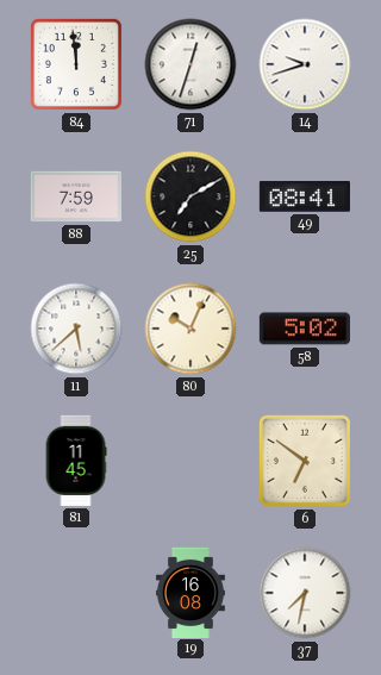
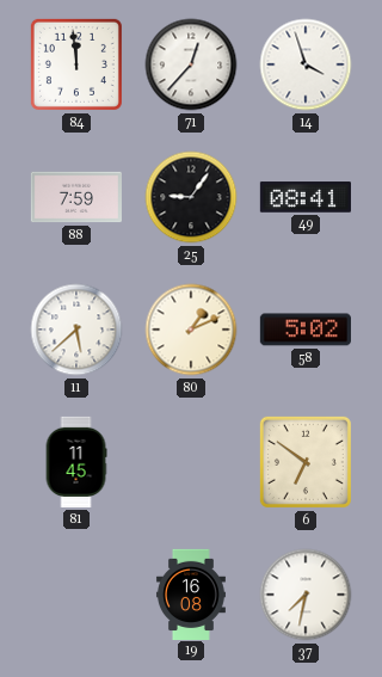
71: 12:33 -> 12:37 (191, 64)
14: 9:42 -> 3:57 (306, 64)
25: 7:10 -> 9:06 (191, 197)
80: 10:04 -> 1:11 (191, 330)
